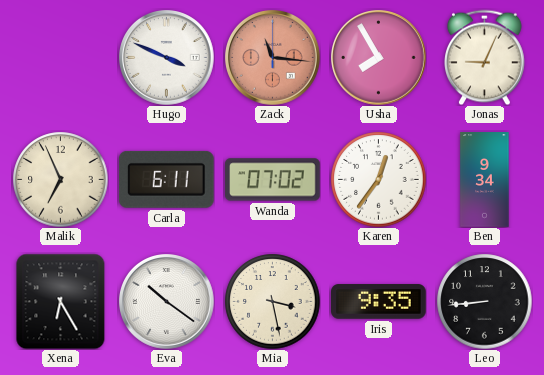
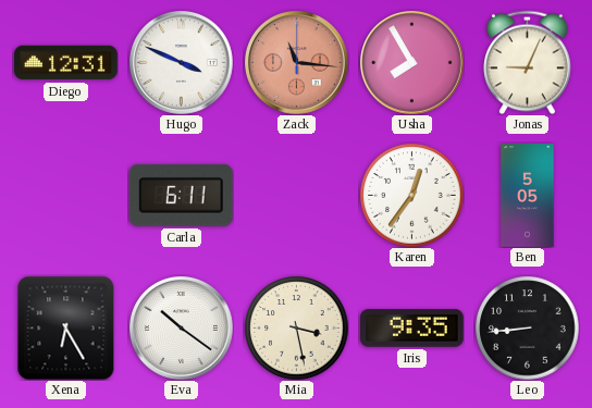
Diego: none -> 12:31 (66, 63)
Malik: 6:56 -> none (60, 179)
Wanda: 07:02 -> none (273, 180)
Ben: 9:34 -> 5:05 (528, 196)
